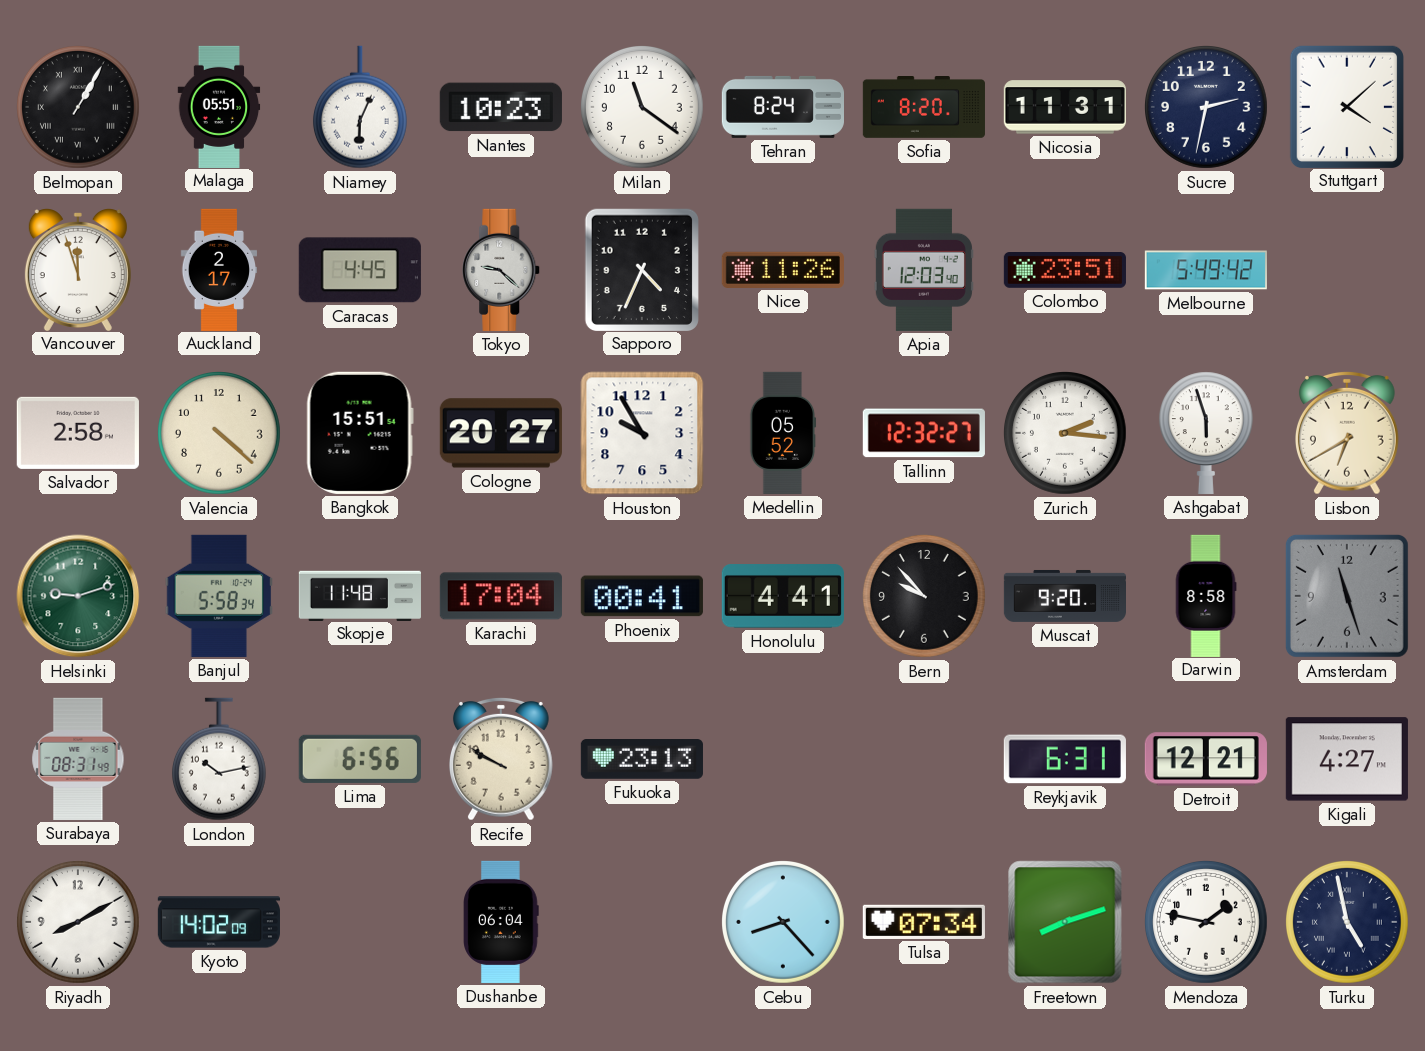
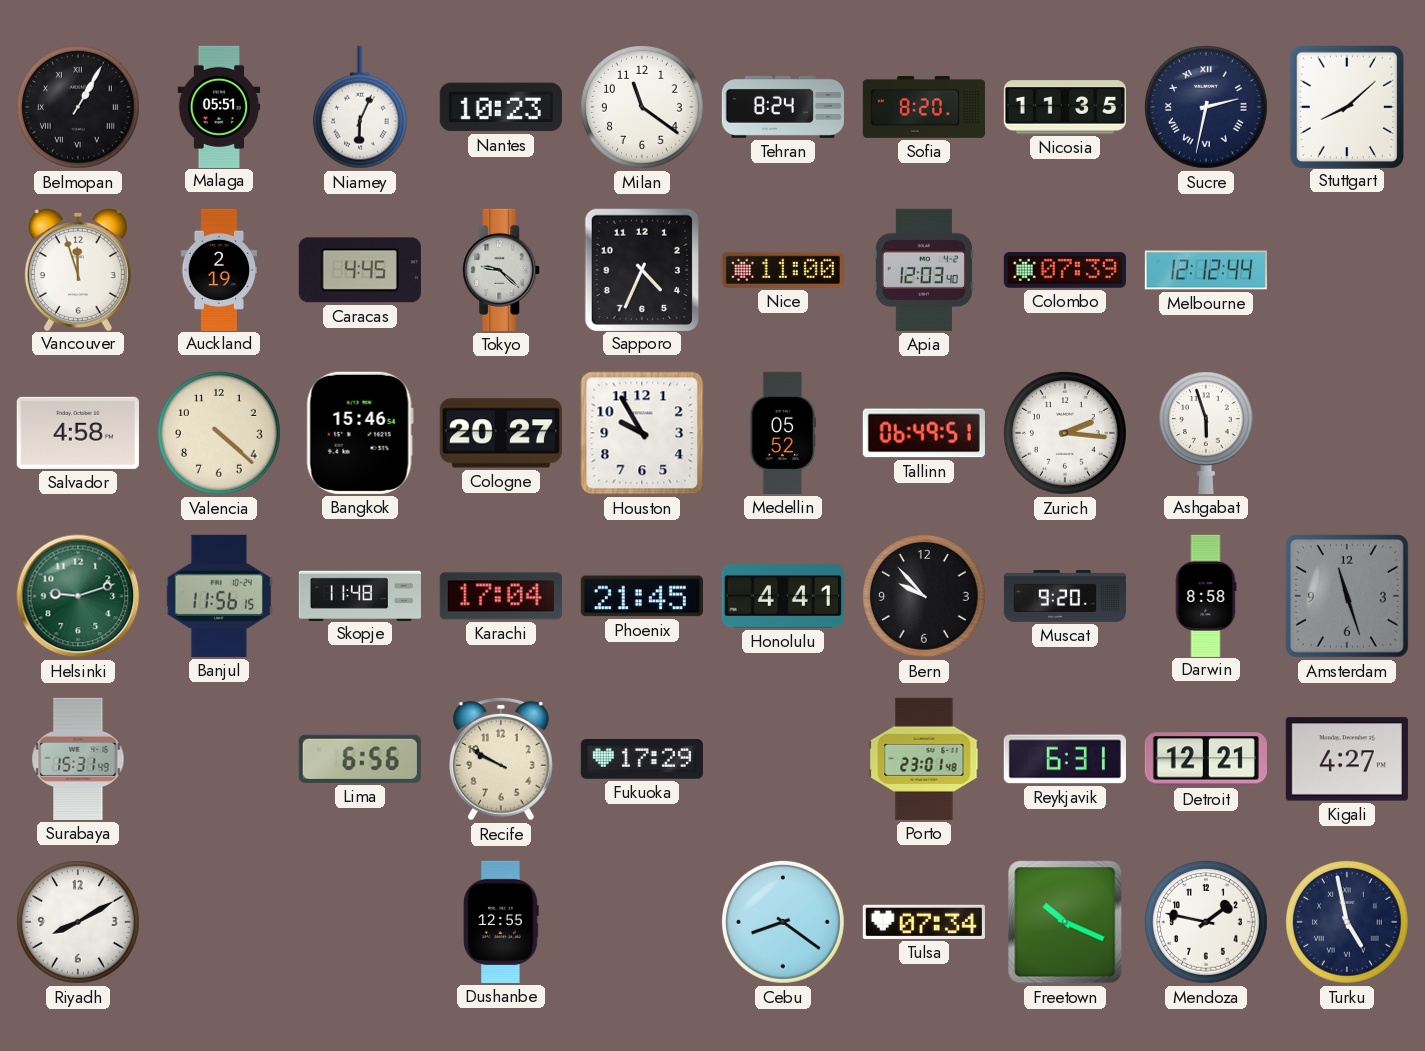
Nicosia: 11:31 -> 11:35 (1065, 107)
Sucre numerals: Arabic -> Roman (1207, 108)
Stuttgart: 4:08 -> 8:08 (1346, 106)
Auckland: 2:17 -> 2:19 (218, 269)
Nice: 11:26 -> 11:00 (783, 270)
Colombo: 23:51 -> 07:39 (1065, 271)
Melbourne: 5:49 -> 12:12 (1206, 270)
Salvador: 2:58 -> 4:58 (78, 433)
Bangkok: 15:51 -> 15:46 (360, 433)
Tallinn: 12:32 -> 06:49 (924, 433)
Lisbon: 6:40 -> none (1348, 433)
Banjul: 5:58 -> 11:56 (219, 596)
Phoenix: 00:41 -> 21:45 (642, 596)
Surabaya: 08:31 -> 15:31 (78, 759)
London: 10:13 -> none (219, 759)
Fukuoka: 23:13 -> 17:29 (642, 760)
Porto: none -> 23:01 (924, 759)
Kyoto: 14:02 -> none (219, 922)
Dushanbe: 06:04 -> 12:55 (501, 922)
Cebu: 8:23 -> 8:21 (784, 923)
Freetown: 8:12 -> 10:19 (1065, 922)
